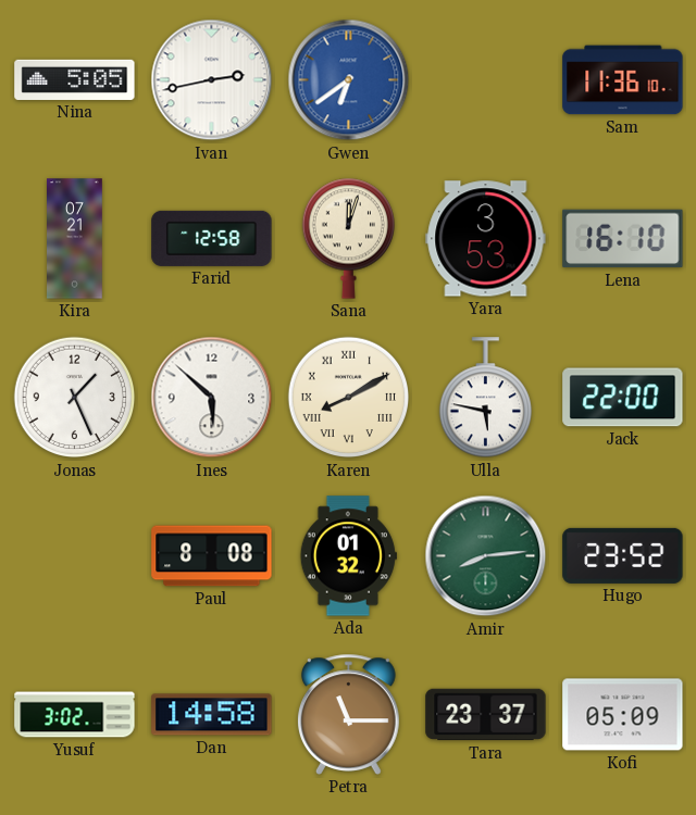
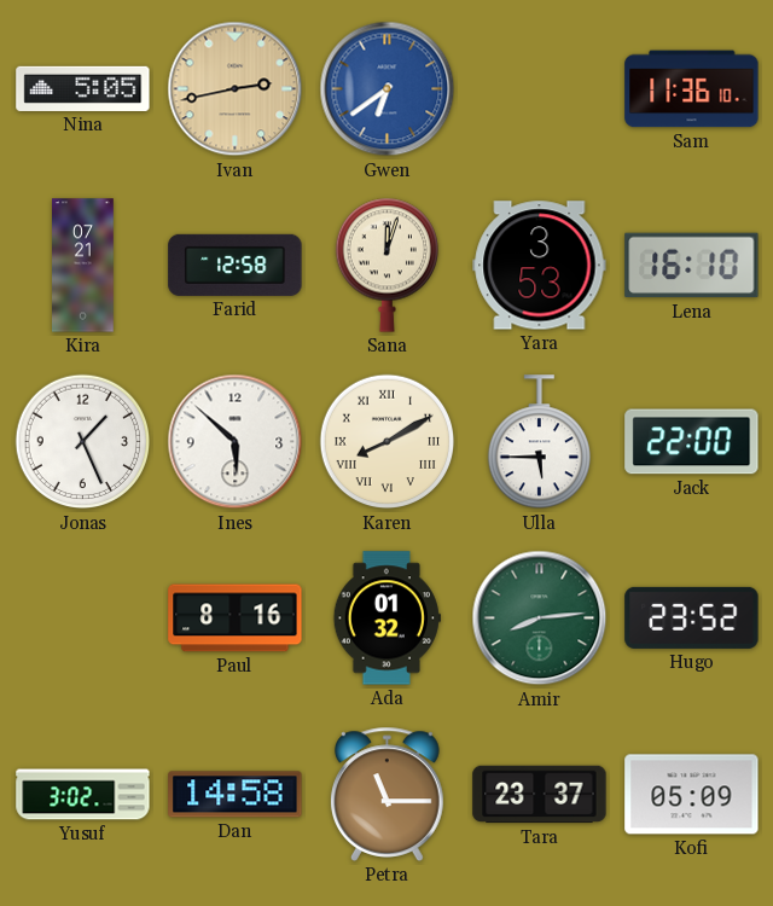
Ivan dial: white -> champagne (236, 89)
Ulla: 5:47 -> 5:45 (539, 442)
Paul: 8:08 -> 8:16 (236, 618)
